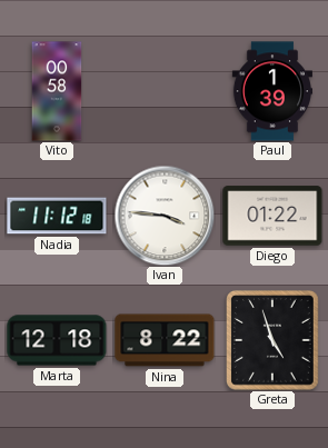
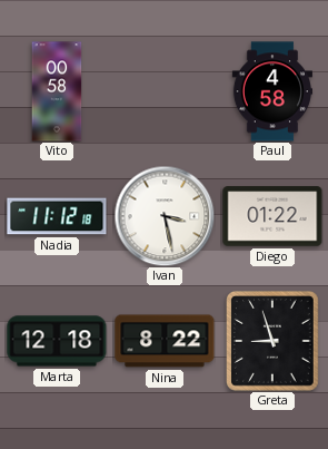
Paul: 1:39 -> 4:58 (271, 91)
Ivan: 3:46 -> 3:28 (165, 216)
Greta: 4:57 -> 8:57 (274, 342)
